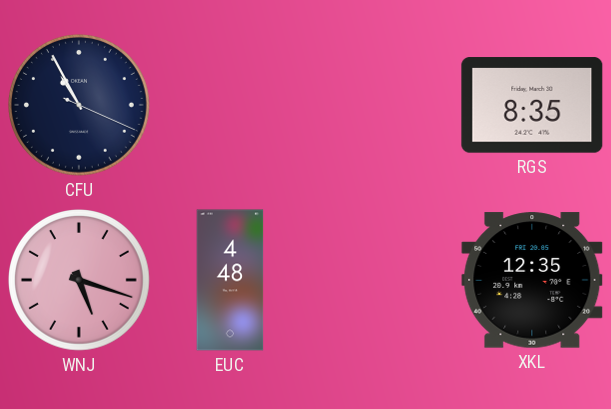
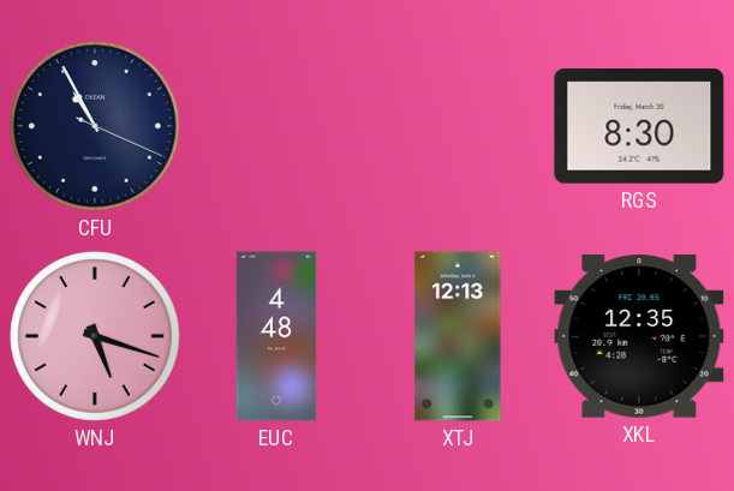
RGS: 8:35 -> 8:30 (639, 126)
XTJ: none -> 12:13 (458, 336)
